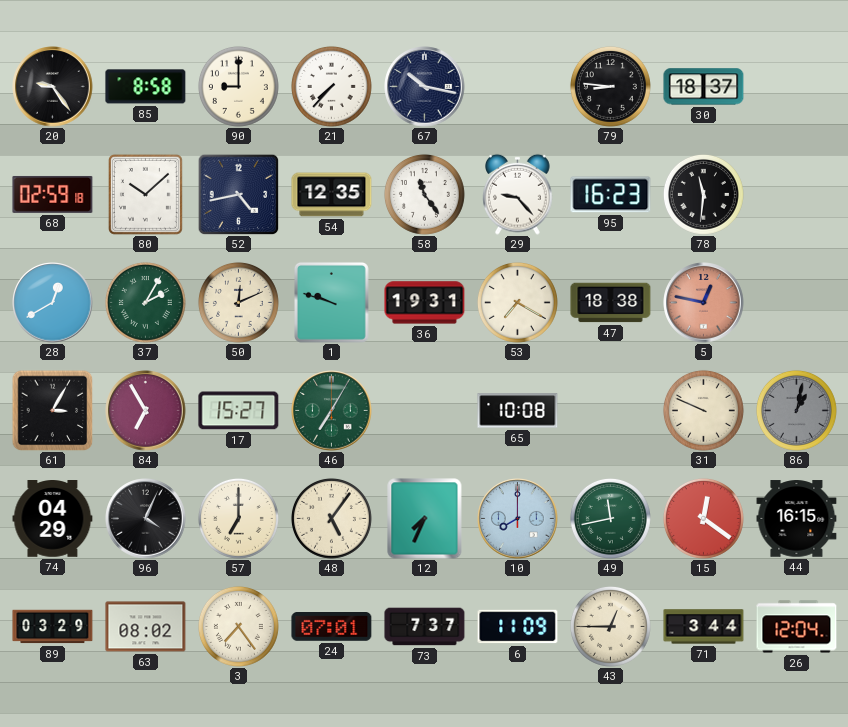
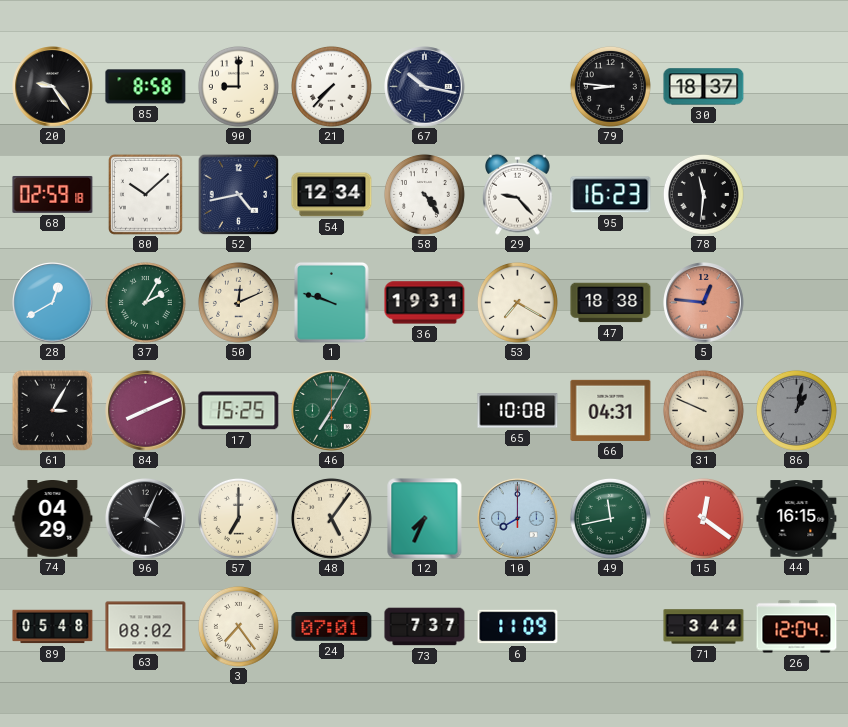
54: 12:35 -> 12:34 (332, 195)
58: 11:24 -> 4:24 (424, 194)
5: 12:47 -> 12:46 (704, 303)
84: 6:55 -> 8:11 (146, 411)
17: 15:27 -> 15:25 (239, 411)
66: none -> 04:31 (611, 410)
89: 03:29 -> 05:48 (53, 627)
43: 12:45 -> none (610, 626)
